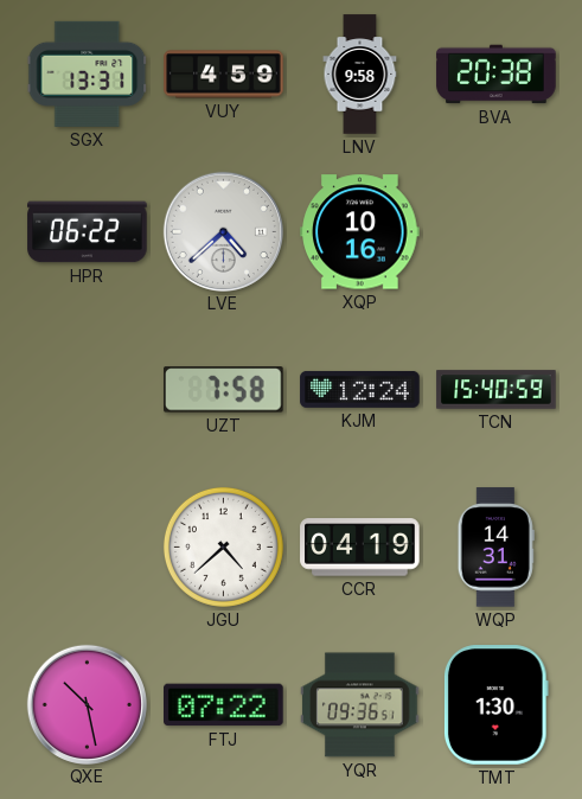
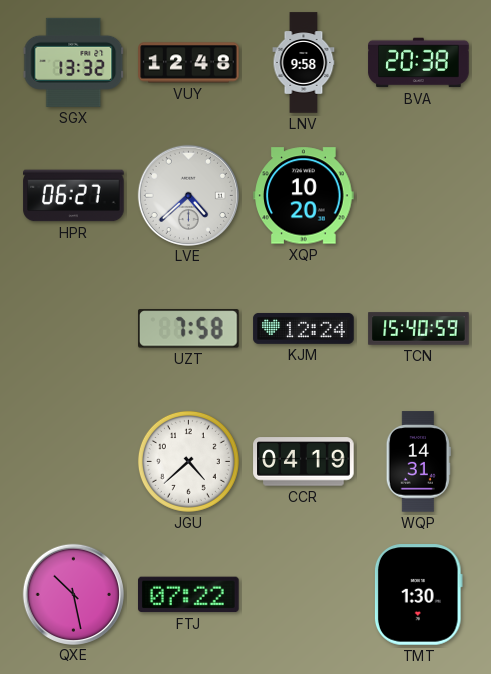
SGX: 13:31 -> 13:32 (74, 62)
VUY: 4:59 -> 12:48 (189, 63)
HPR: 06:22 -> 06:27 (74, 196)
XQP: 10:16 -> 10:20 (304, 196)
YQR: 09:36 -> none (360, 705)
